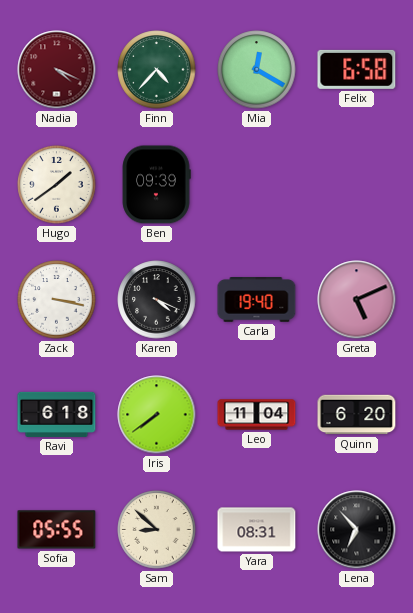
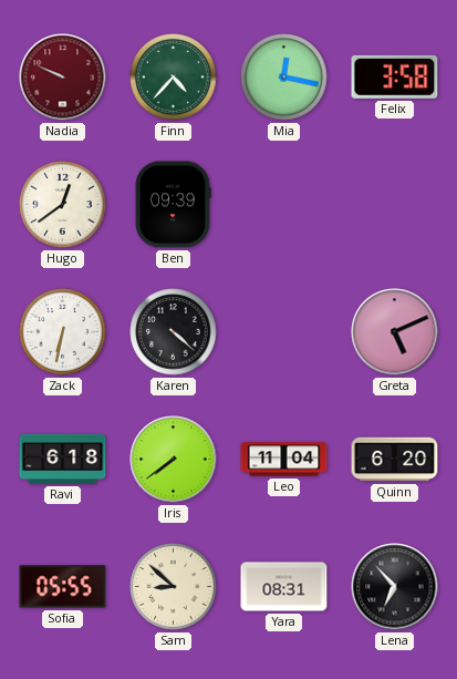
Nadia: 4:19 -> 9:49 (63, 78)
Mia: 12:20 -> 12:17 (284, 78)
Felix: 6:58 -> 3:58 (395, 76)
Hugo: 1:39 -> 12:39 (63, 205)
Zack: 3:17 -> 6:32 (63, 332)
Karen: 4:19 -> 4:22 (174, 332)
Carla: 19:40 -> none (257, 300)
